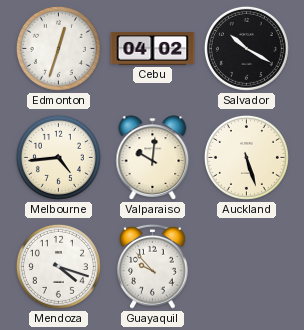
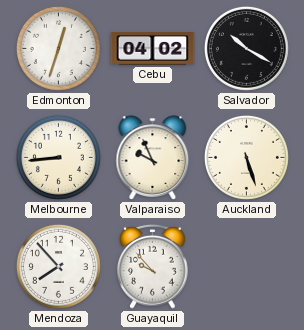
Melbourne: 4:44 -> 8:44 (58, 157)
Valparaiso: 10:01 -> 9:56 (153, 158)
Mendoza: 4:18 -> 7:53 (58, 266)
